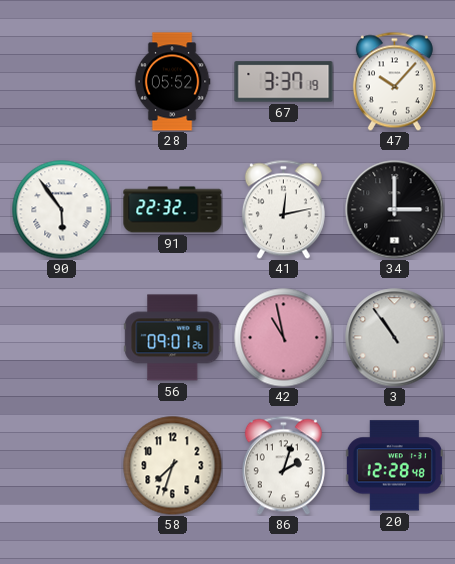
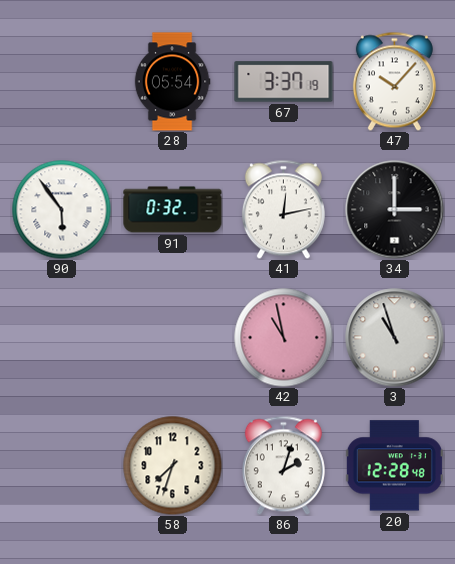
28: 05:52 -> 05:54 (172, 82)
91: 22:32 -> 0:32 (173, 210)
56: 09:01 -> none (173, 338)
3: 10:54 -> 10:57 (395, 338)
